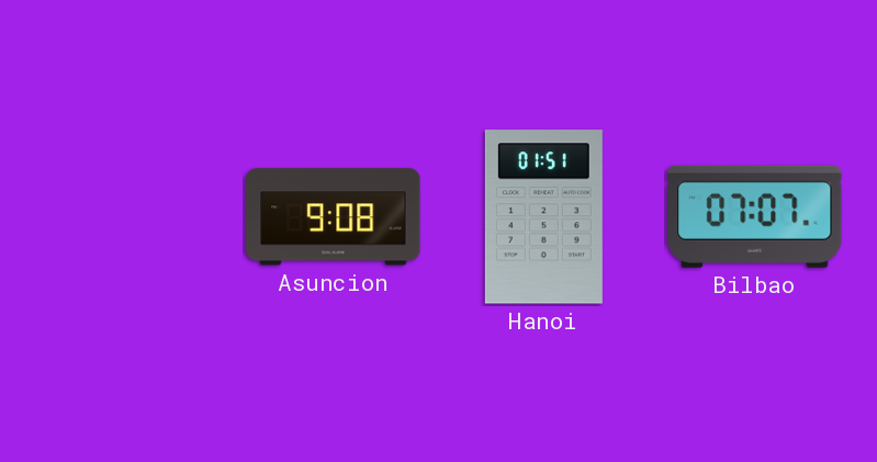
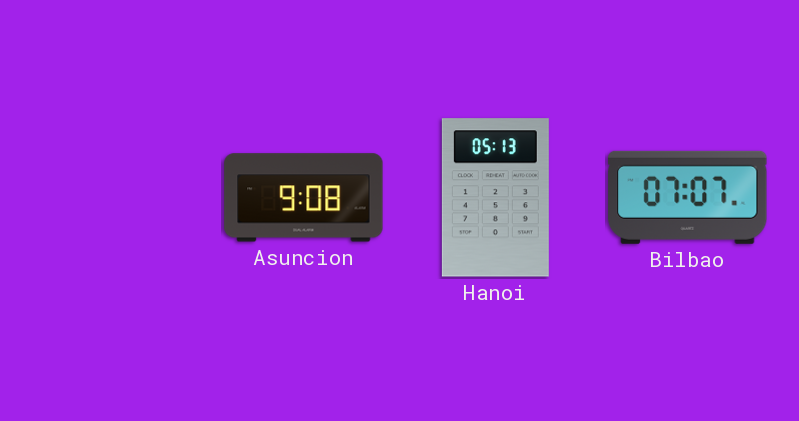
Hanoi: 01:51 -> 05:13 (495, 198)
